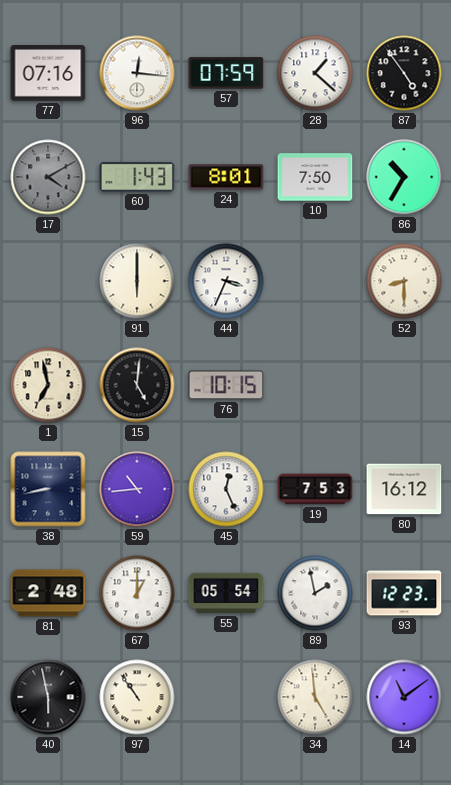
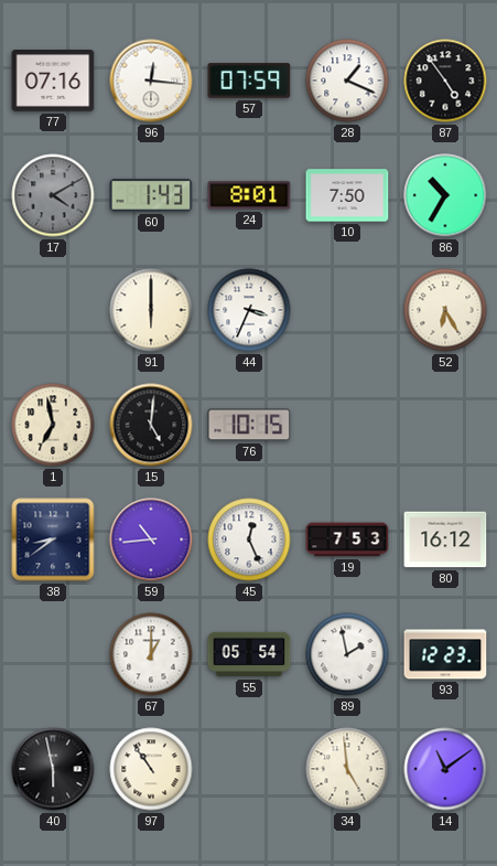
28: 1:22 -> 1:19 (347, 81)
52: 8:30 -> 6:25 (445, 310)
38: 8:43 -> 8:39 (53, 539)
81: 2:48 -> none (48, 593)
